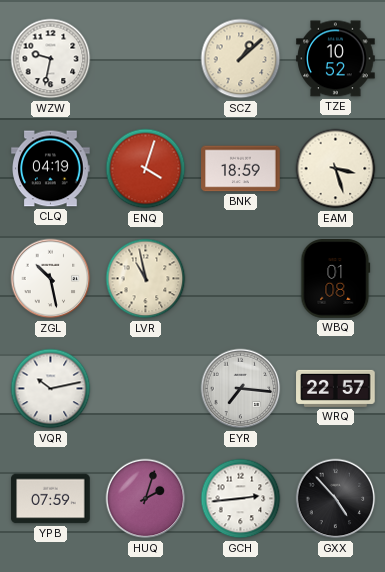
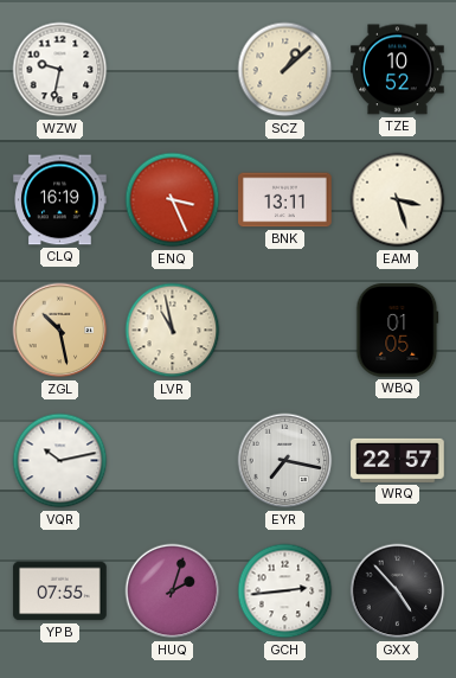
CLQ: 04:19 -> 16:19 (60, 200)
ENQ: 4:03 -> 3:26 (173, 200)
BNK: 18:59 -> 13:11 (285, 200)
ZGL dial: white -> champagne (60, 331)
WBQ: 01:08 -> 01:05 (398, 331)
EYR: 7:16 -> 7:17 (285, 461)
YPB: 07:59 -> 07:55 (60, 591)
